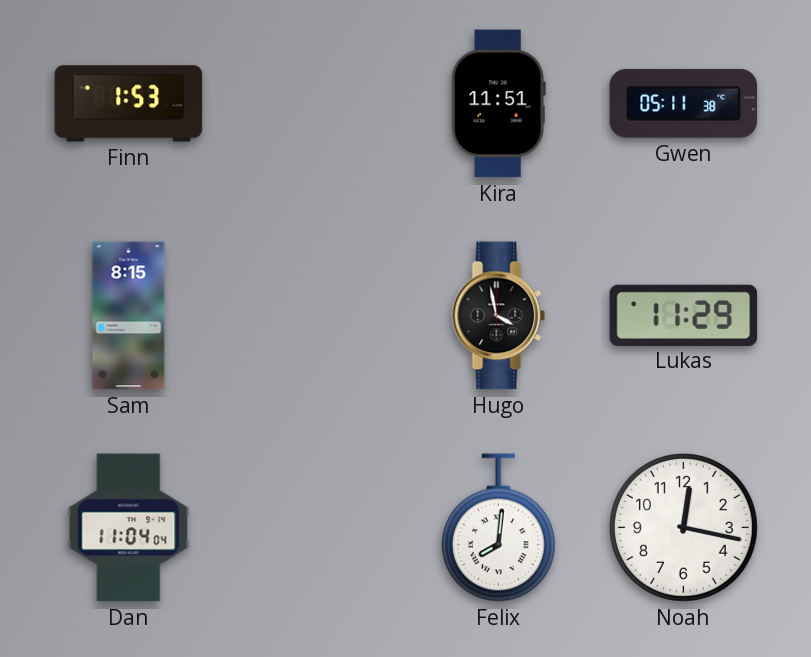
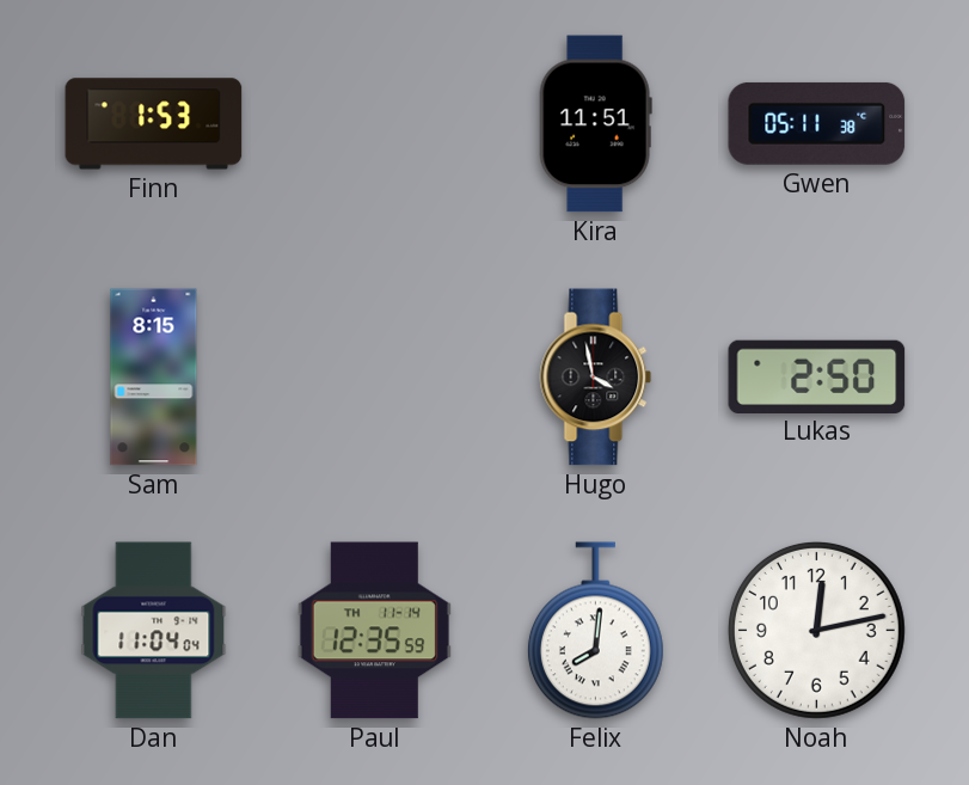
Lukas: 11:29 -> 2:50 (817, 376)
Paul: none -> 12:35 (374, 631)
Noah: 12:17 -> 12:13 (816, 630)
